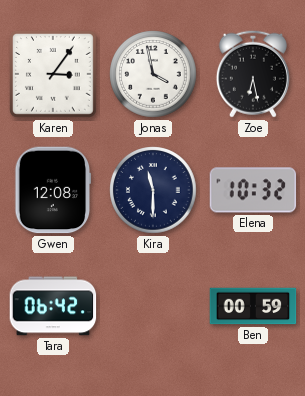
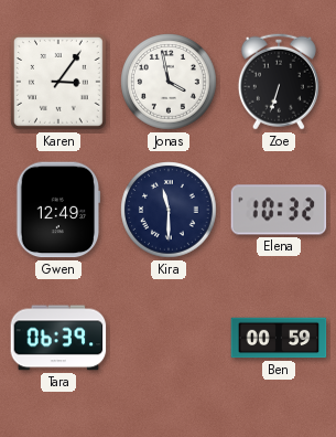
Zoe: 6:28 -> 6:33 (279, 82)
Gwen: 12:08 -> 12:49 (58, 210)
Tara: 06:42 -> 06:39 (58, 338)
